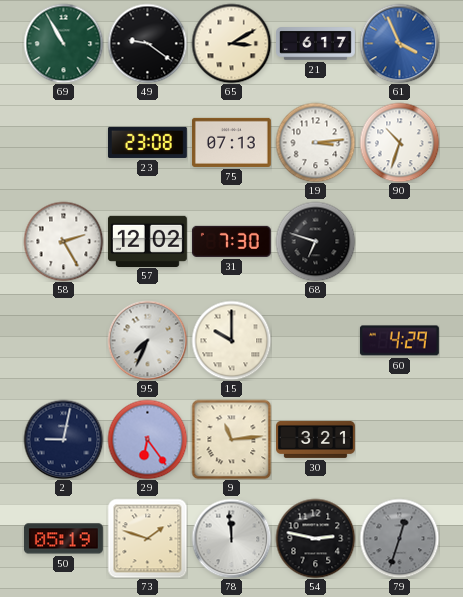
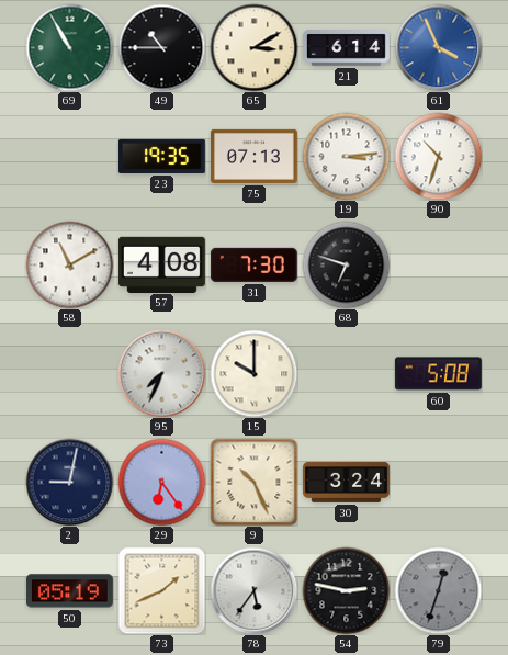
49: 9:21 -> 10:45 (161, 47)
21: 6:17 -> 6:14 (347, 48)
23: 23:08 -> 19:35 (161, 156)
58: 2:25 -> 11:10 (69, 264)
57: 12:02 -> 4:08 (161, 264)
60: 4:29 -> 5:08 (438, 374)
9: 11:14 -> 10:26 (253, 482)
30: 3:21 -> 3:24 (347, 482)
73: 1:48 -> 1:41 (161, 590)
78: 11:59 -> 5:36 (253, 590)
